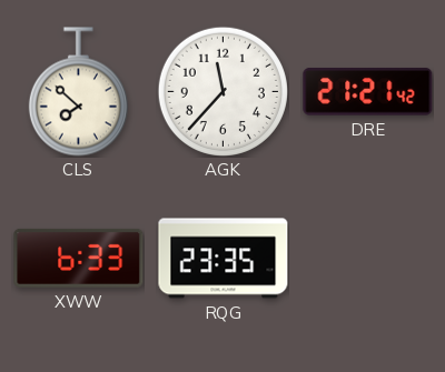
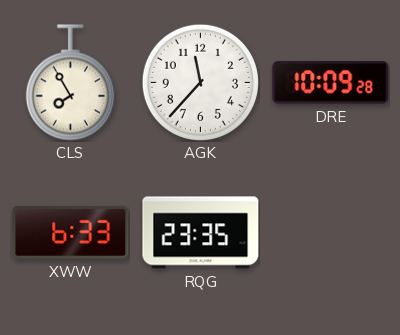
CLS: 7:52 -> 7:55 (70, 83)
DRE: 21:21 -> 10:09 (331, 83)
